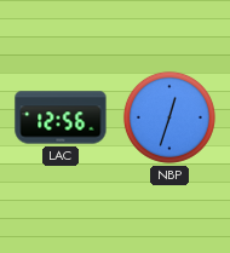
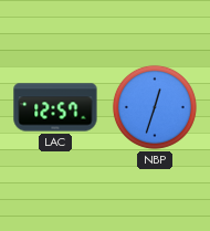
LAC: 12:56 -> 12:57 (55, 107)
